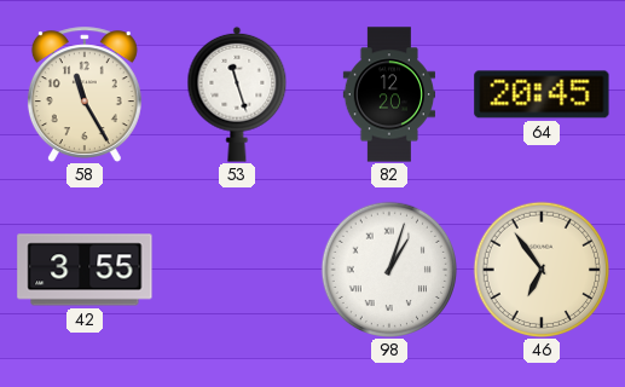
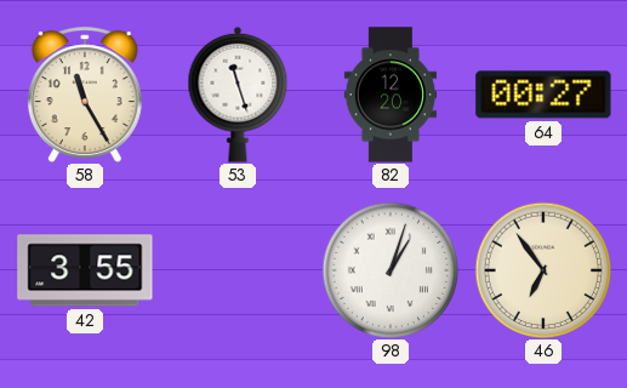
64: 20:45 -> 00:27 (543, 95)
